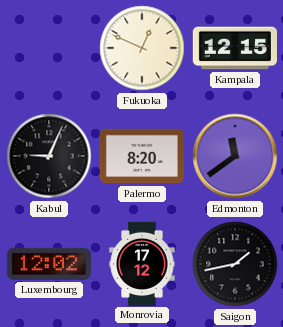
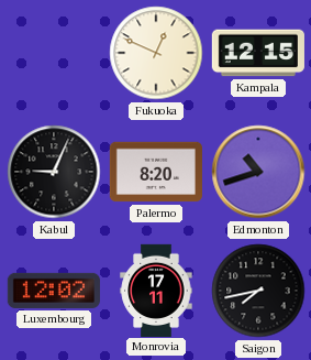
Edmonton: 11:39 -> 10:42 (258, 172)
Monrovia: 17:12 -> 17:11 (156, 290)
Saigon: 1:43 -> 7:43 (258, 291)
